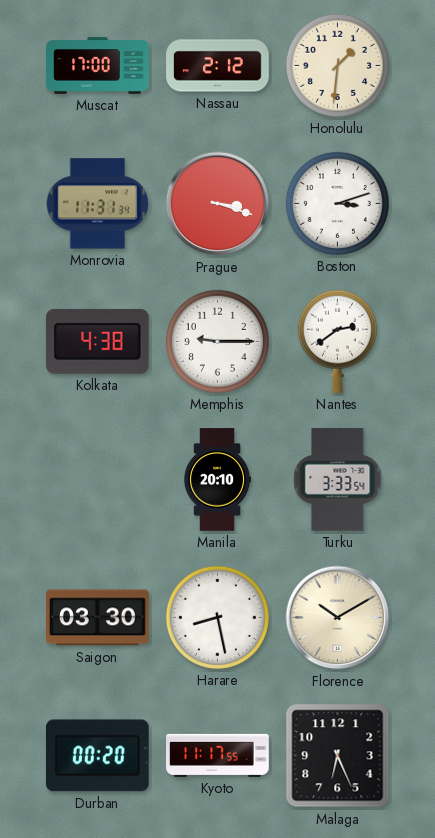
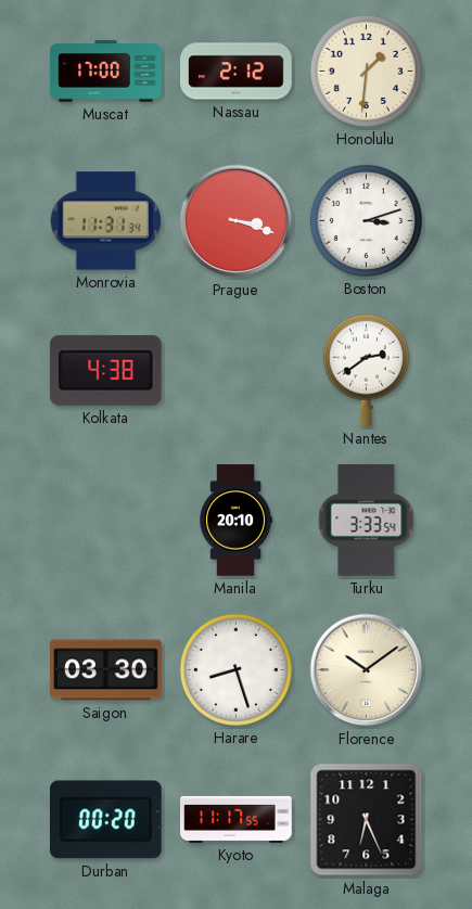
Memphis: 9:15 -> none (217, 341)
Harare: 8:28 -> 8:27 (235, 669)
Florence: 10:10 -> 10:09 (367, 670)
